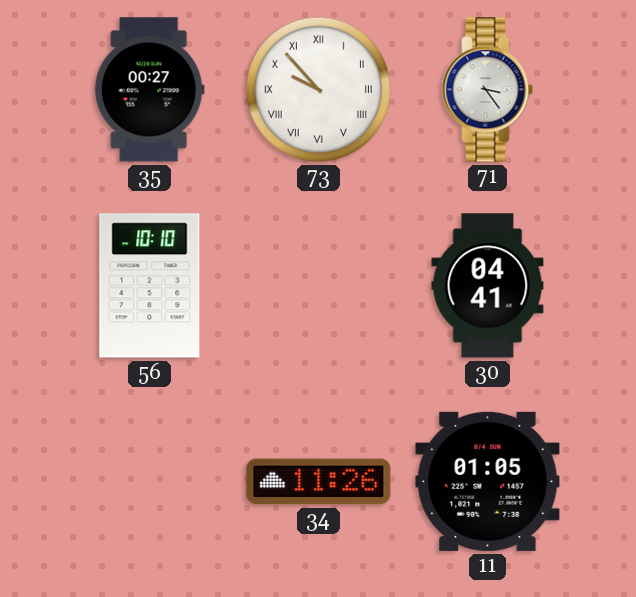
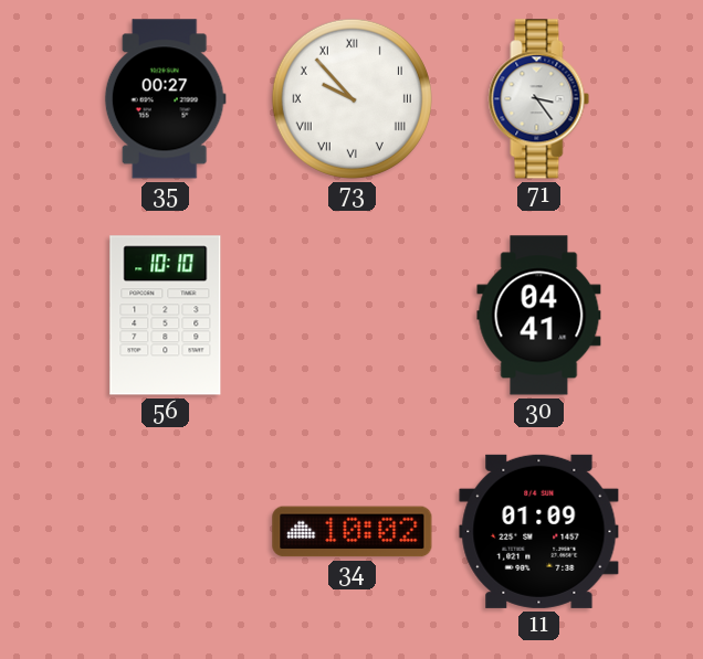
34: 11:26 -> 10:02 (353, 532)
11: 01:05 -> 01:09 (539, 531)
